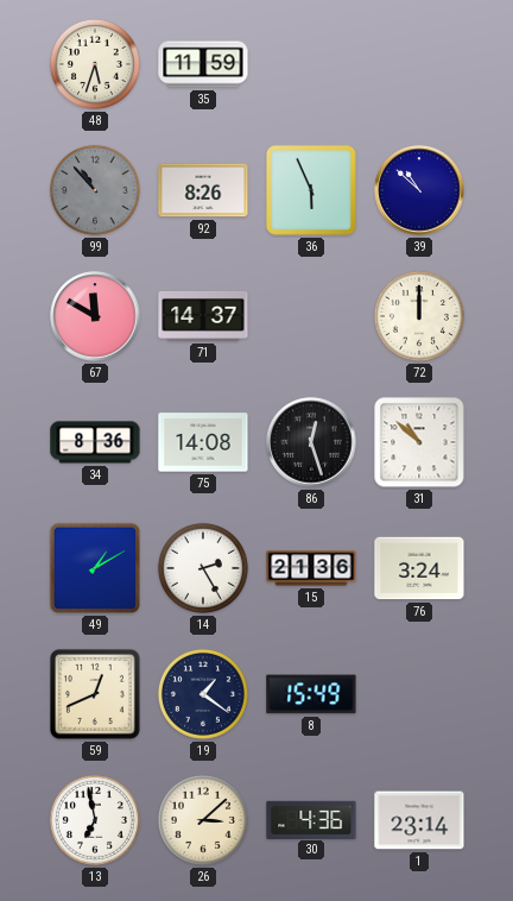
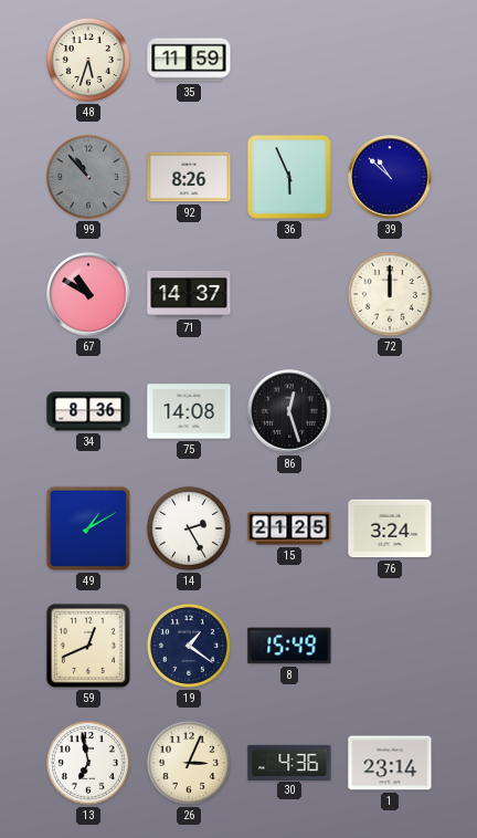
67: 11:50 -> 10:50 (88, 294)
31: 10:52 -> none (419, 442)
15: 21:36 -> 21:25 (289, 528)
26: 3:08 -> 3:04 (189, 763)
